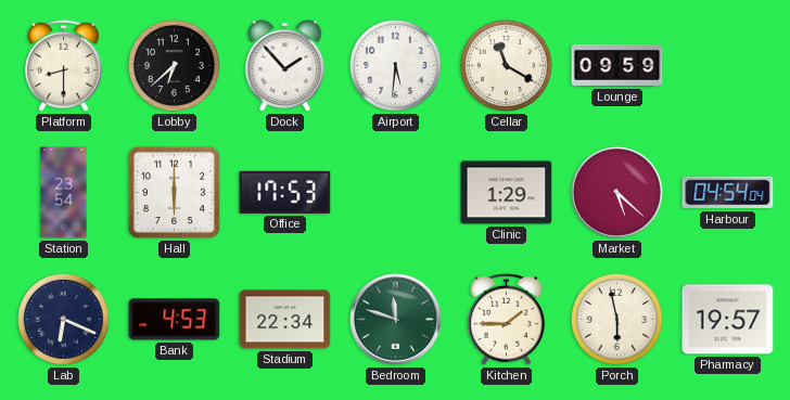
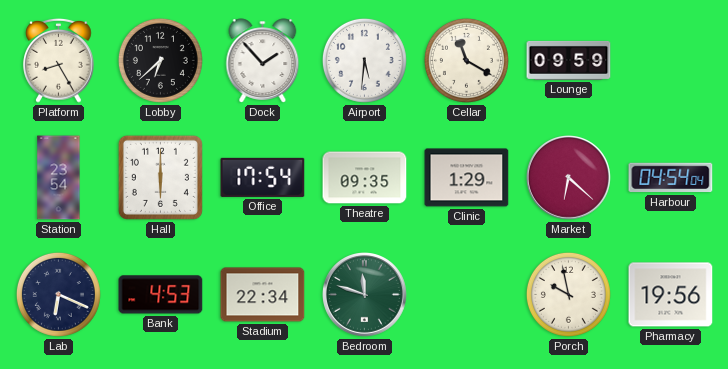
Platform: 8:30 -> 8:25 (59, 60)
Office: 17:53 -> 17:54 (263, 177)
Theatre: none -> 09:35 (365, 178)
Market: 5:22 -> 6:22 (569, 178)
Kitchen: 1:45 -> none (507, 319)
Porch: 5:58 -> 9:58 (568, 294)
Pharmacy: 19:57 -> 19:56 (671, 295)
